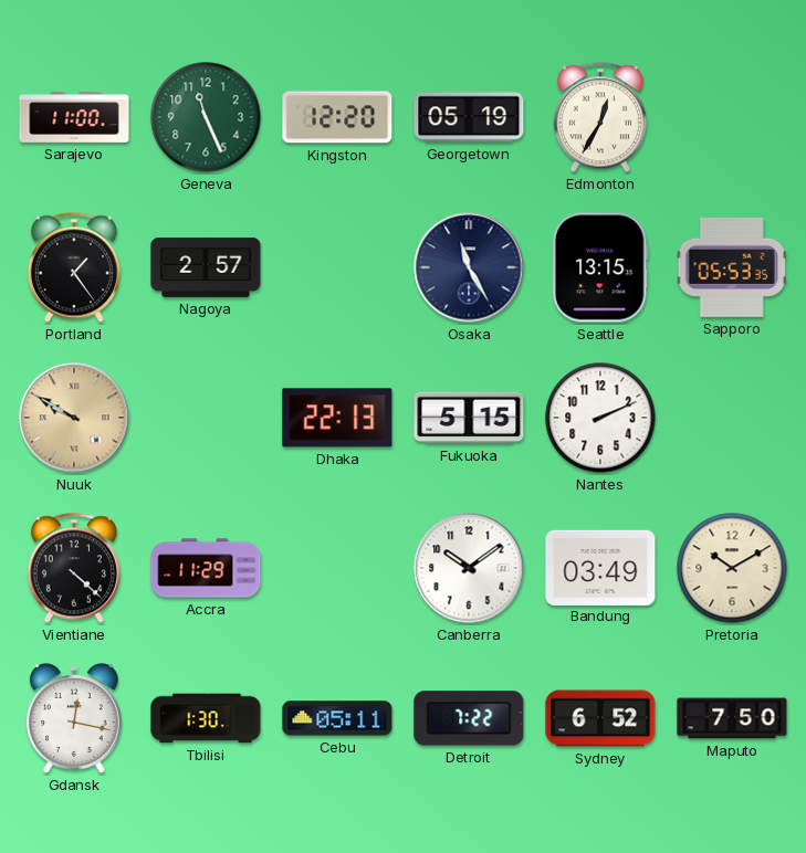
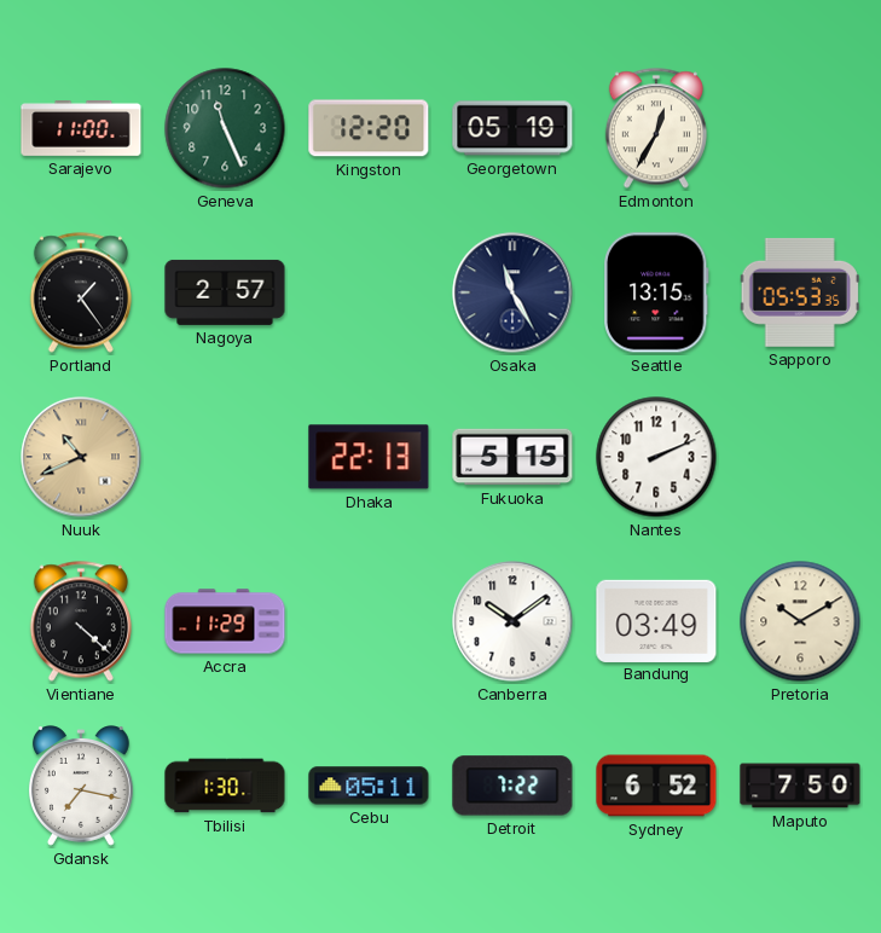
Nuuk: 9:50 -> 10:41 (81, 457)
Gdansk: 12:17 -> 7:17 (81, 786)
